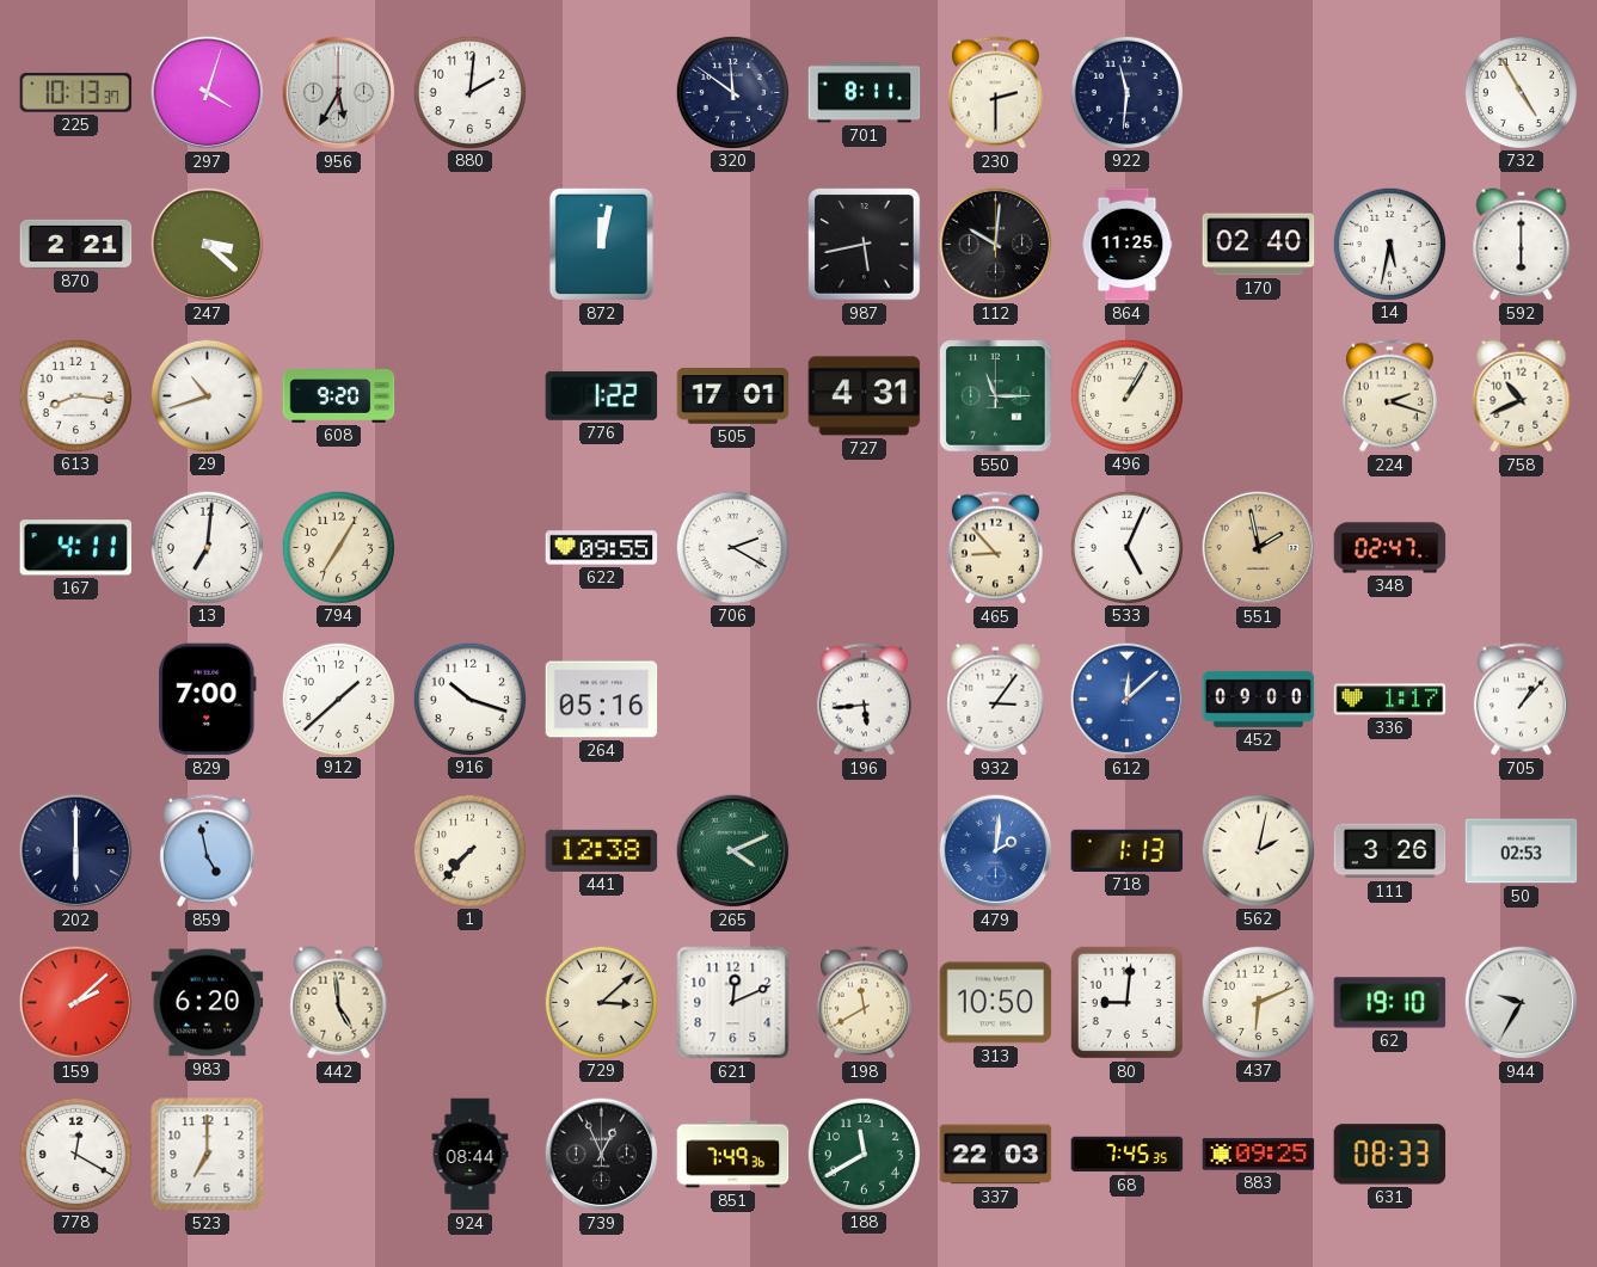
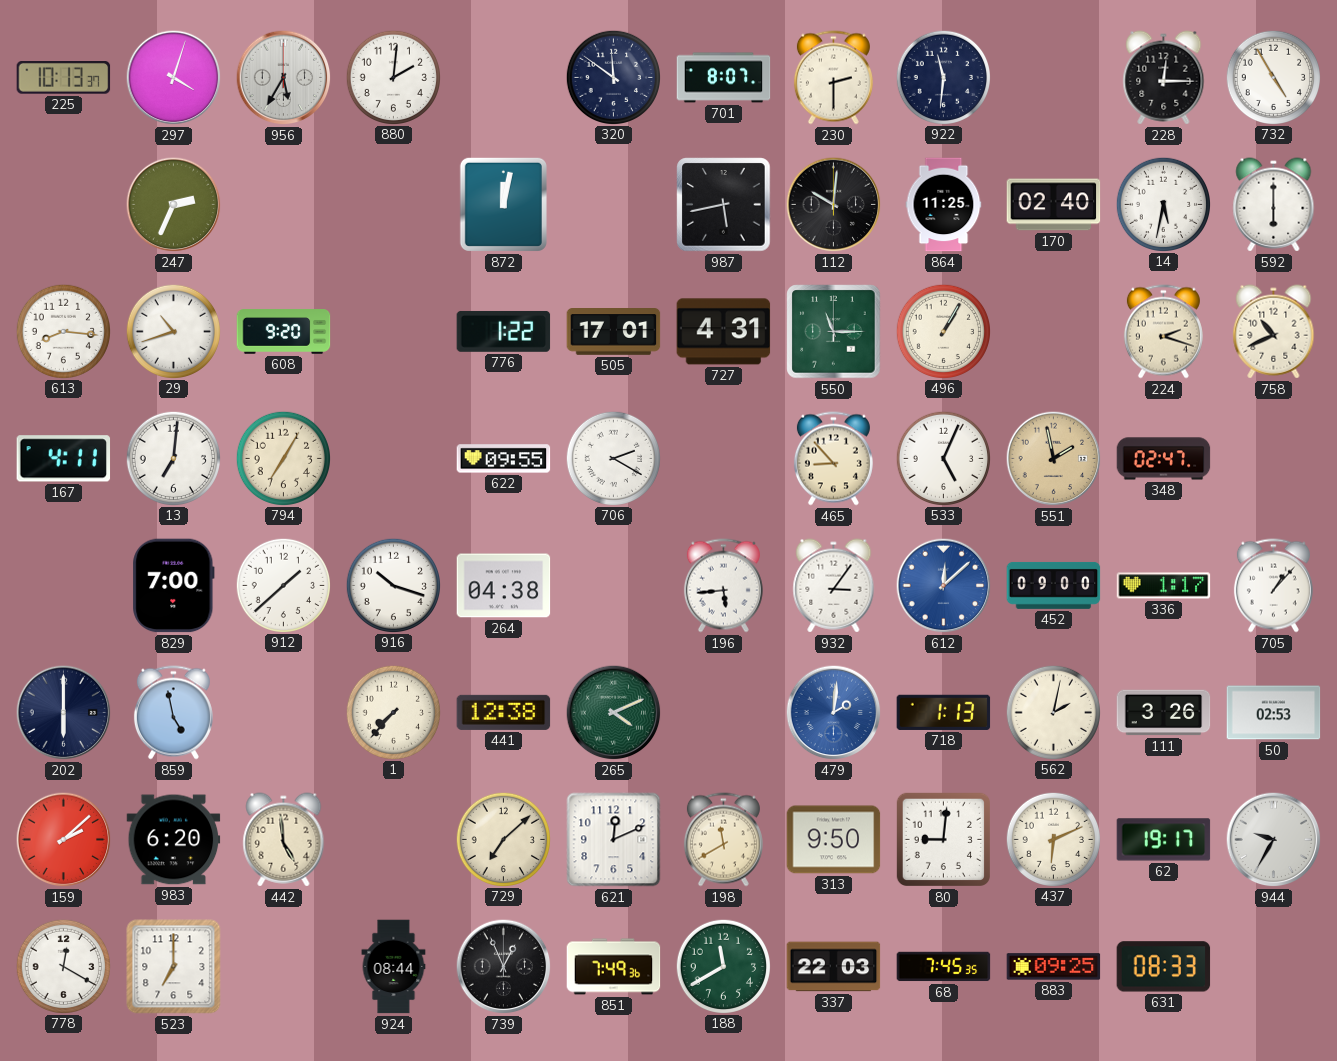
701: 8:11 -> 8:07 (724, 78)
228: none -> 12:15 (1164, 78)
870: 2:21 -> none (76, 244)
247: 3:22 -> 2:34 (174, 205)
264: 05:16 -> 04:38 (504, 586)
729: 3:08 -> 7:08 (503, 839)
313: 10:50 -> 9:50 (834, 840)
62: 19:10 -> 19:17 (1164, 840)
